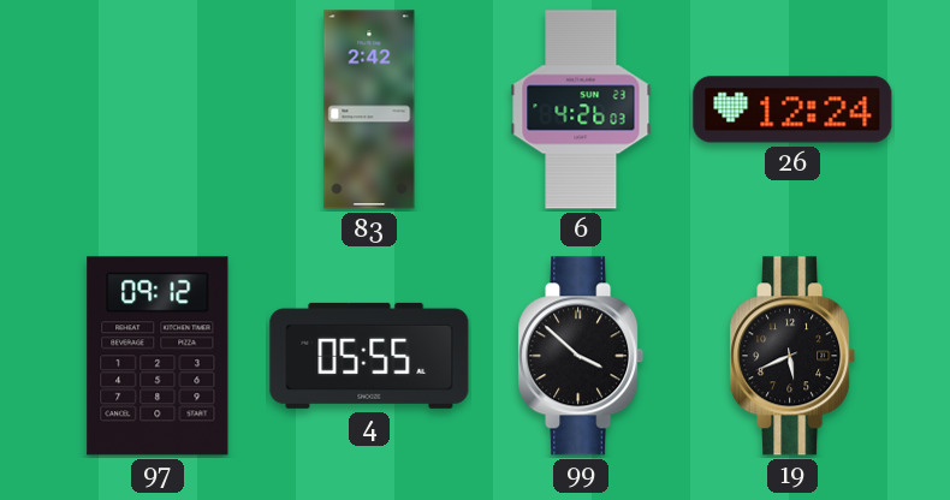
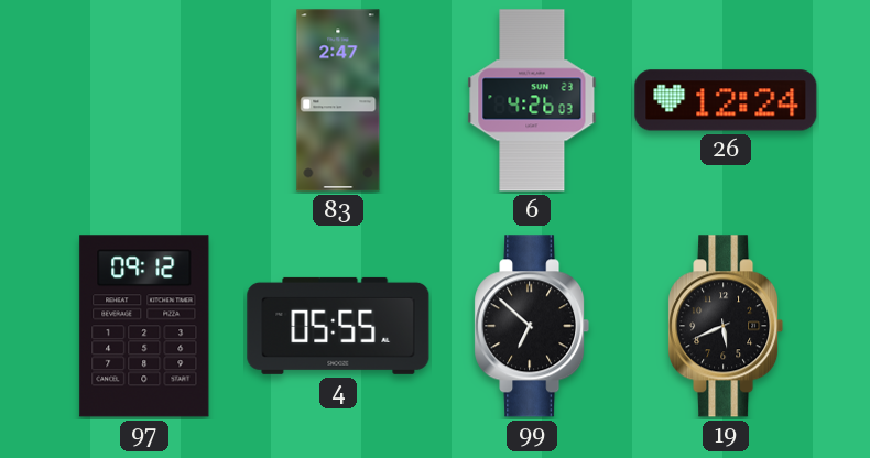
83: 2:42 -> 2:47 (338, 100)
99: 3:52 -> 6:52 (532, 326)
